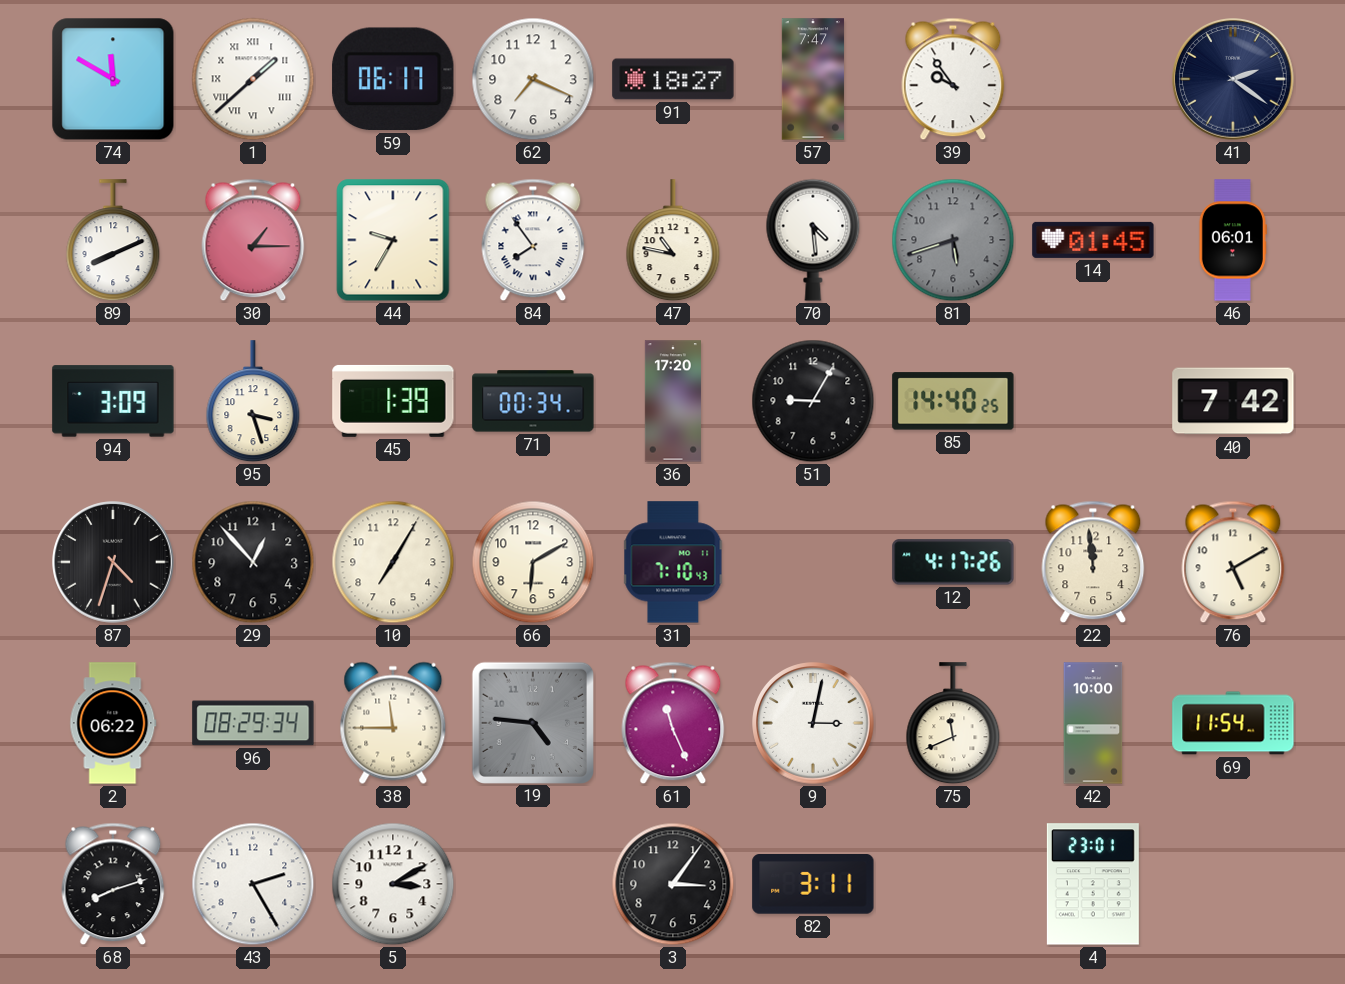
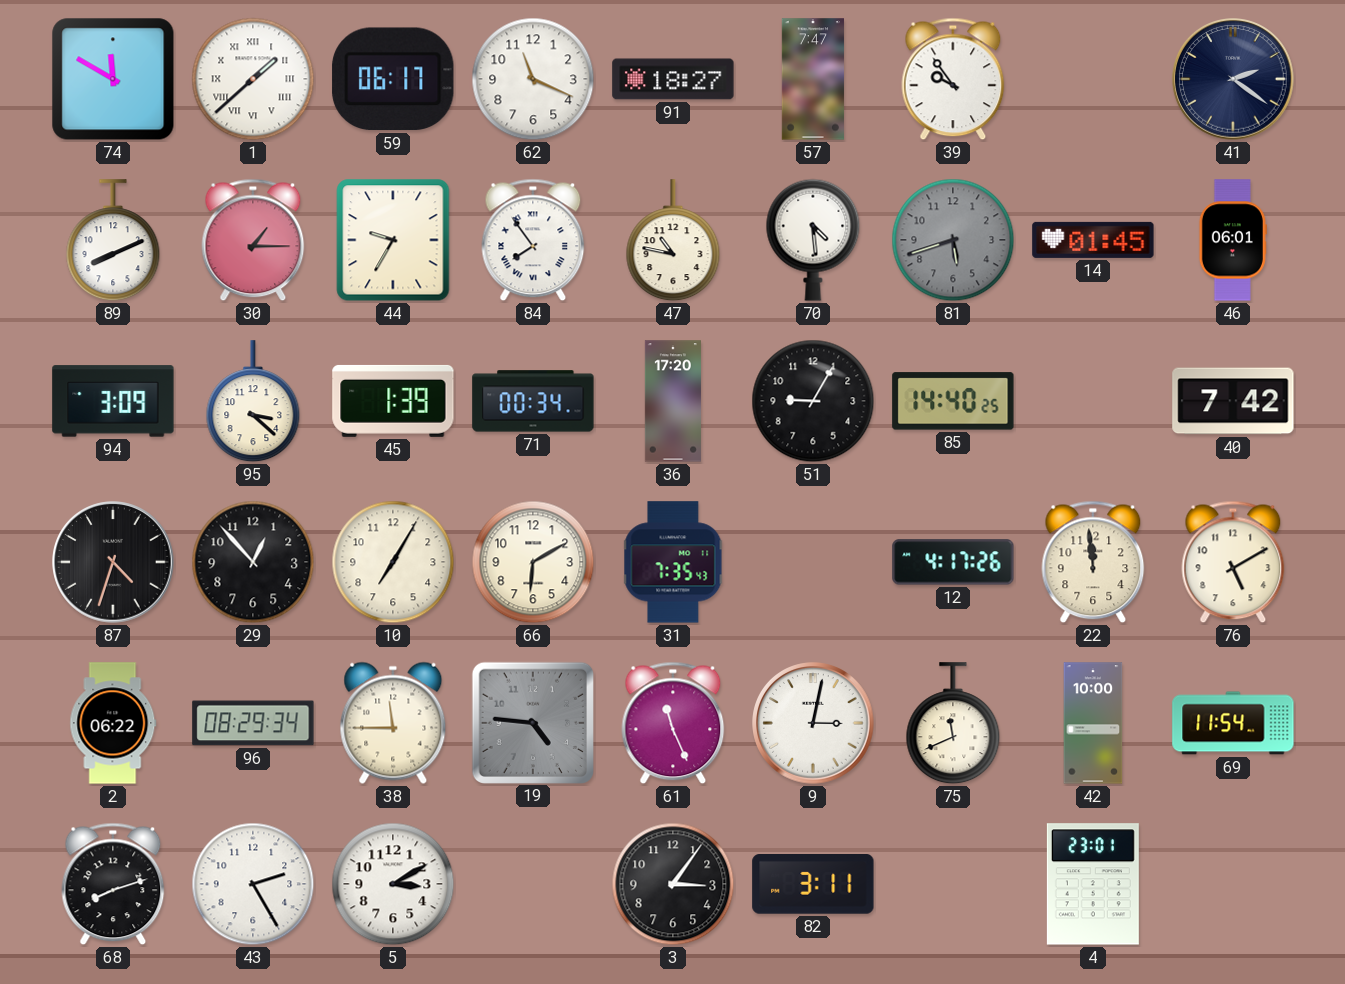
62: 7:19 -> 11:19 (533, 79)
95: 3:27 -> 3:22 (253, 402)
31: 7:10 -> 7:35 (673, 562)
